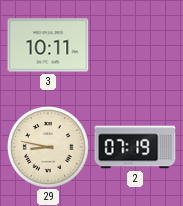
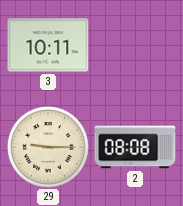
29: 8:47 -> 9:15 (48, 147)
2: 07:19 -> 08:08 (135, 147)
